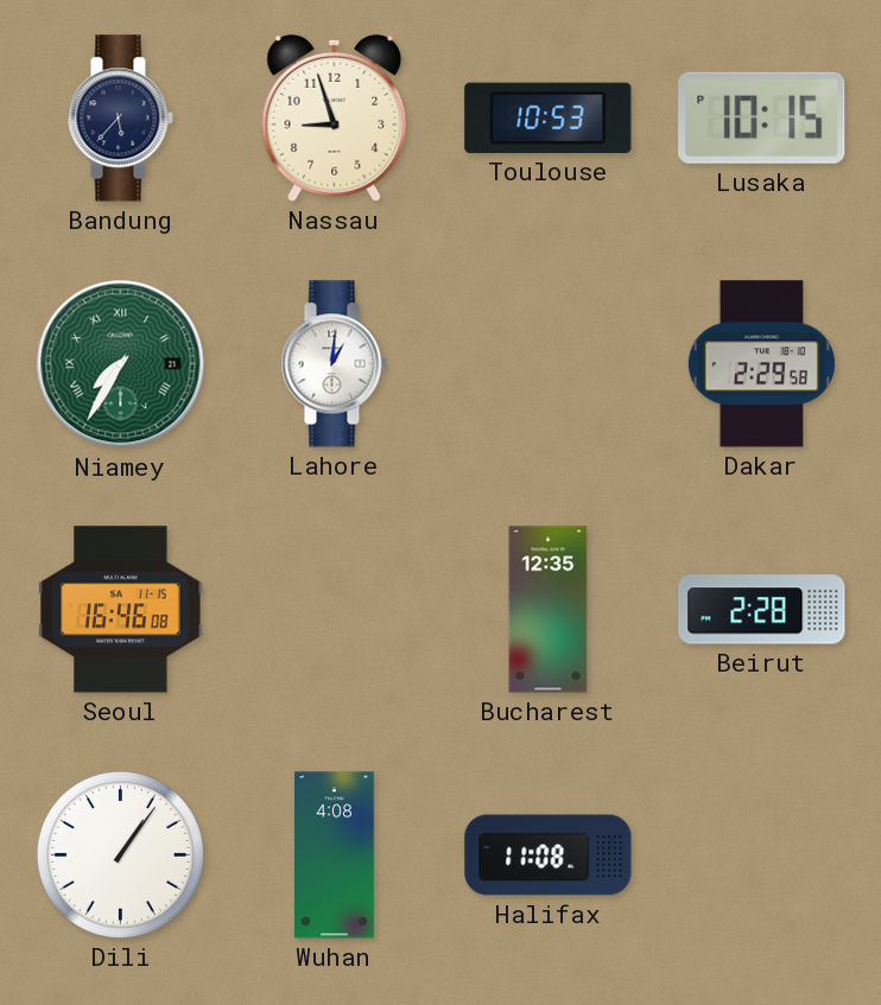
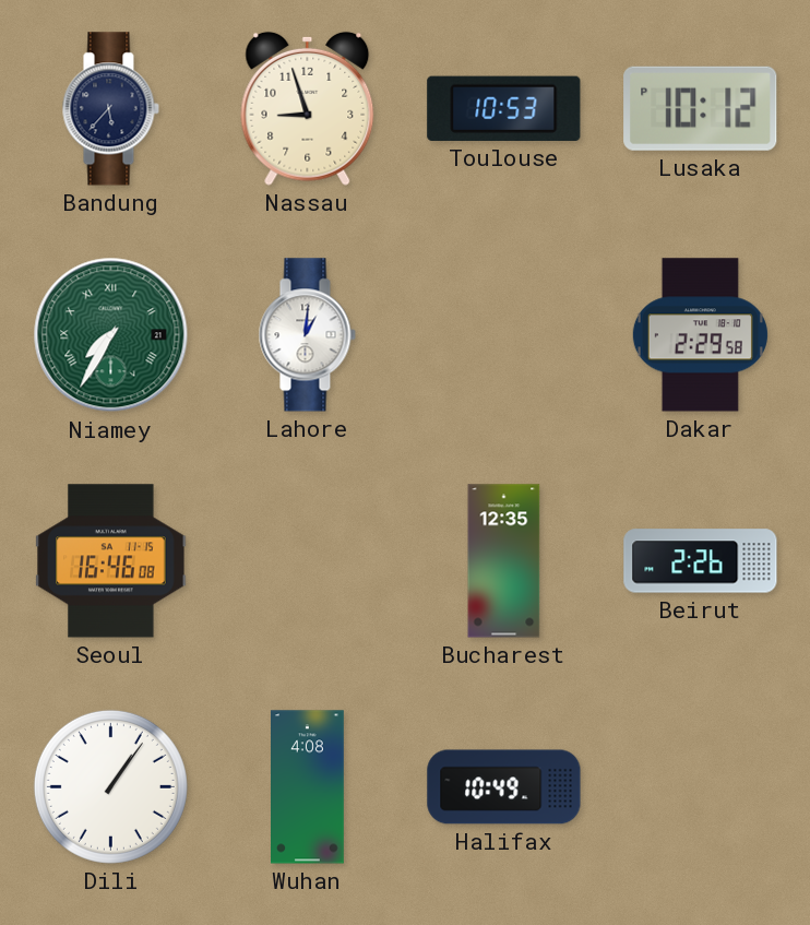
Lusaka: 10:15 -> 10:12 (701, 108)
Beirut: 2:28 -> 2:26 (701, 561)
Halifax: 11:08 -> 10:49 (504, 787)
